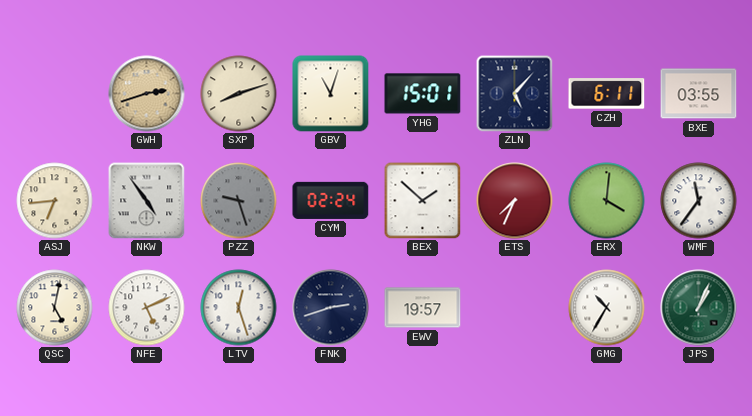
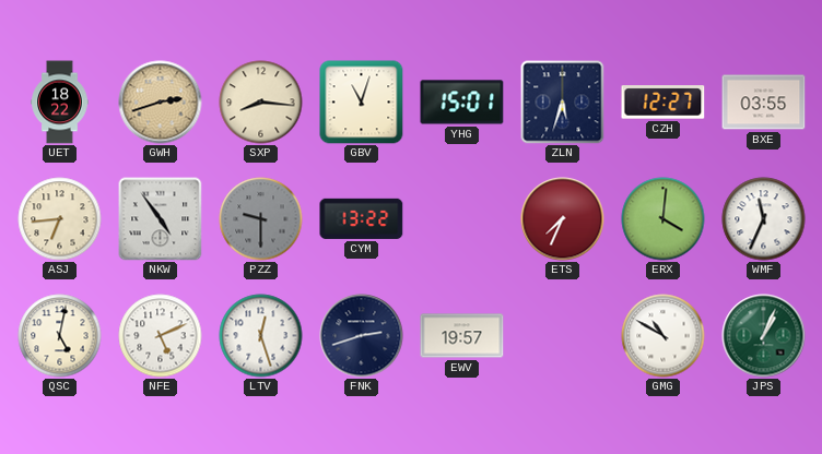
UET: none -> 18:22 (60, 103)
SXP: 8:12 -> 8:16 (261, 103)
ZLN: 5:07 -> 5:33 (563, 103)
CZH: 6:11 -> 12:27 (664, 103)
PZZ: 9:27 -> 9:30 (261, 219)
CYM: 02:24 -> 13:22 (362, 218)
BEX: 1:52 -> none (422, 200)
WMF: 11:36 -> 11:34 (764, 219)
GMG: 10:35 -> 10:50 (664, 336)
